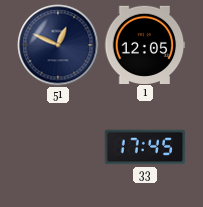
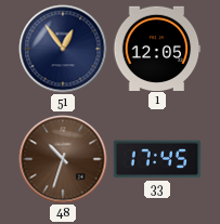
51: 12:49 -> 12:54 (63, 49)
48: none -> 10:33 (63, 159)
